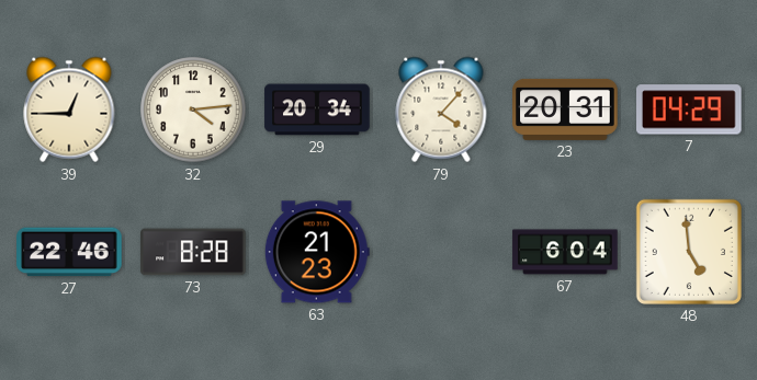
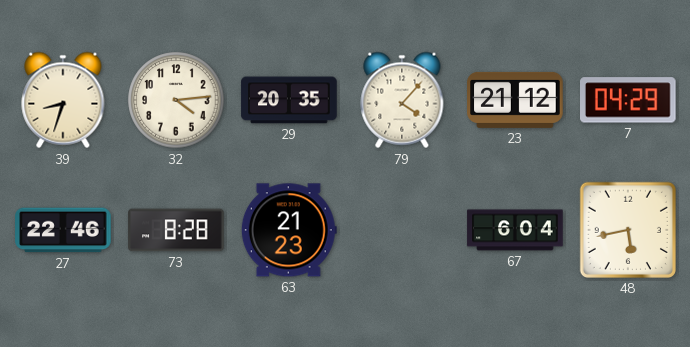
39: 12:45 -> 8:33 (63, 100)
29: 20:34 -> 20:35 (289, 100)
23: 20:31 -> 21:12 (515, 100)
48: 4:59 -> 5:43 (628, 230)
